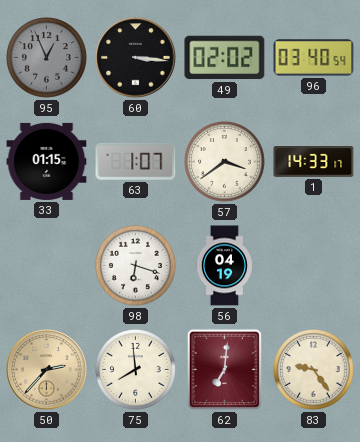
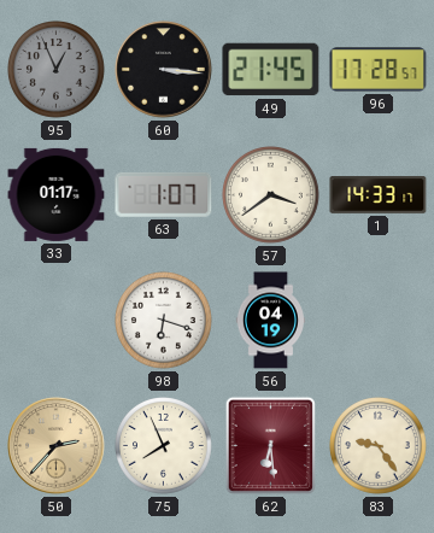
49: 02:02 -> 21:45 (271, 70)
96: 03:40 -> 17:28 (379, 70)
33: 01:15 -> 01:17 (57, 194)
75: 7:59 -> 7:56 (164, 446)
62: 7:01 -> 6:29 (270, 445)
